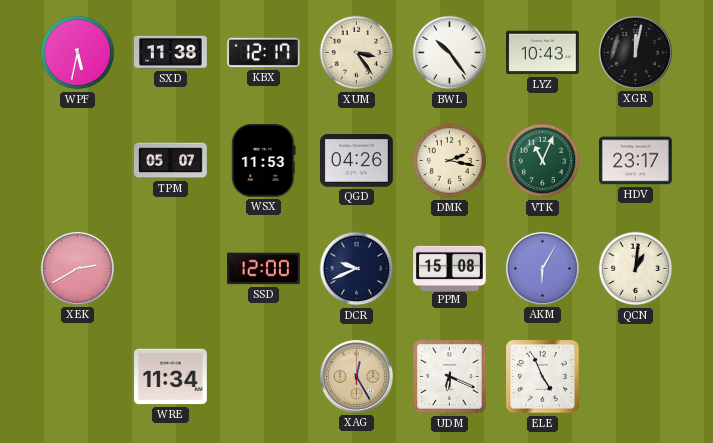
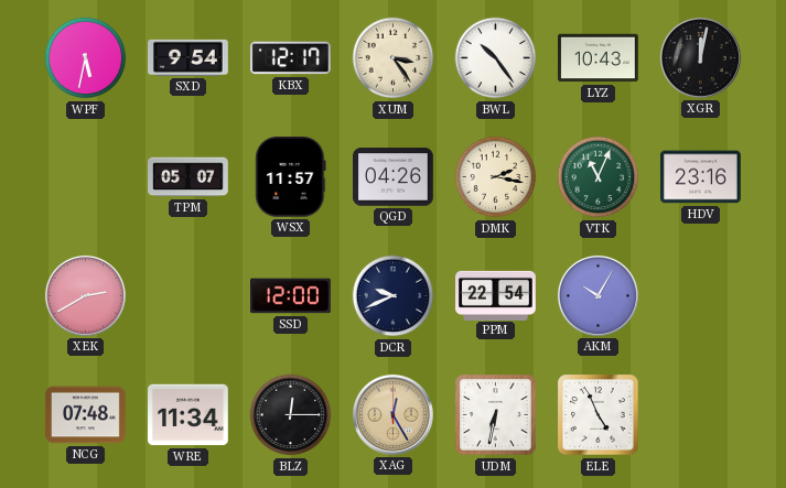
SXD: 11:38 -> 9:54 (189, 57)
WSX: 11:53 -> 11:57 (291, 177)
HDV: 23:17 -> 23:16 (701, 177)
PPM: 15:08 -> 22:54 (496, 295)
AKM: 6:05 -> 10:05 (597, 295)
QCN: 1:01 -> none (636, 269)
NCG: none -> 07:48 (86, 415)
BLZ: none -> 12:15 (291, 415)
UDM: 6:19 -> 6:32 (496, 415)
